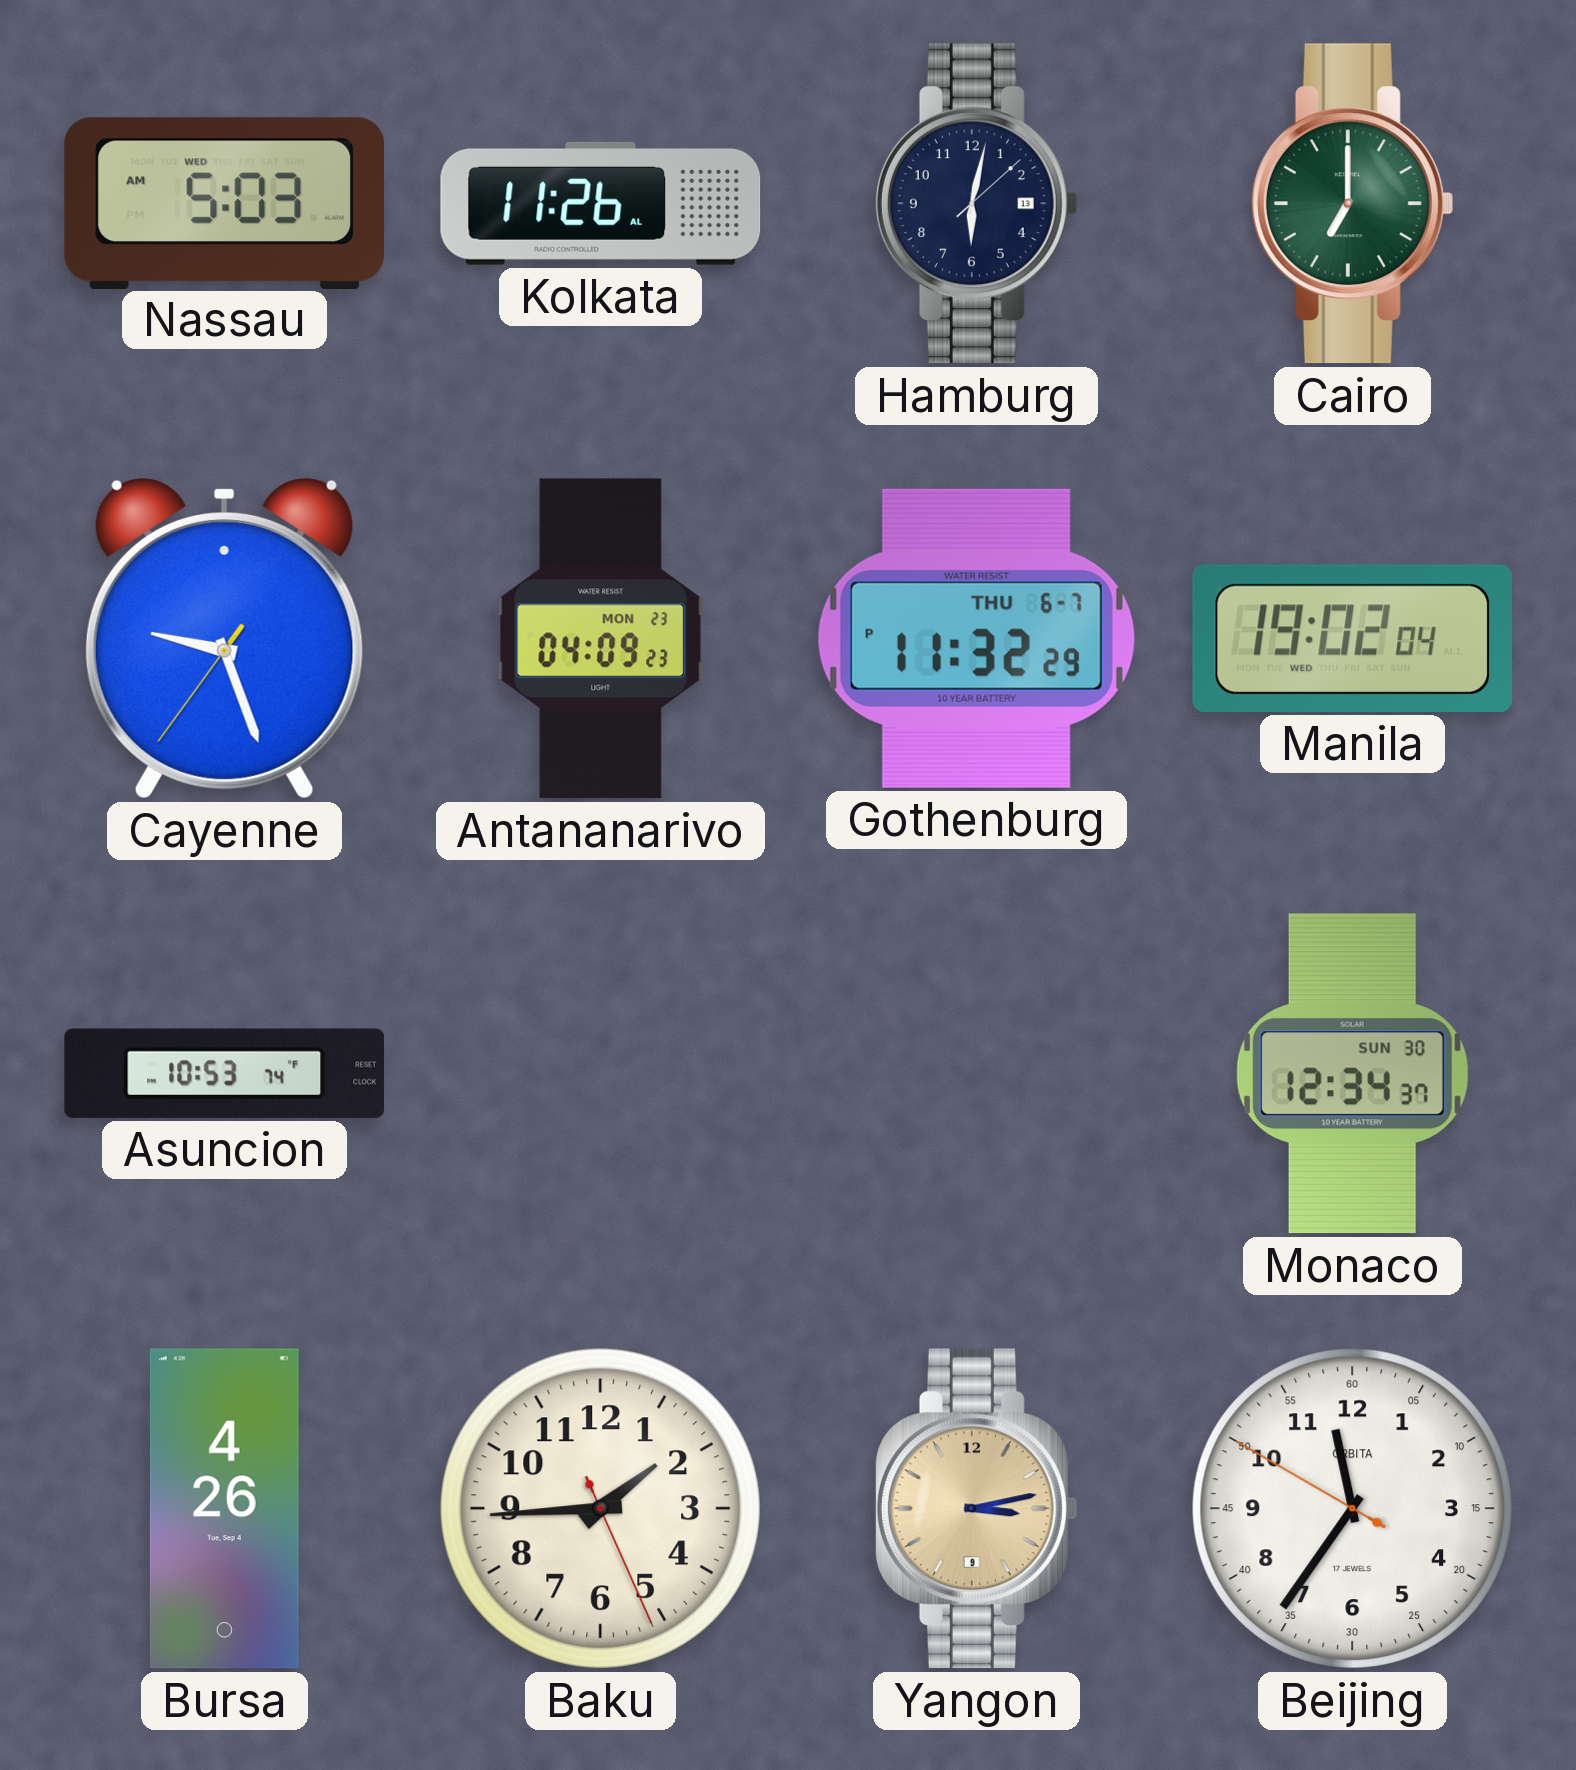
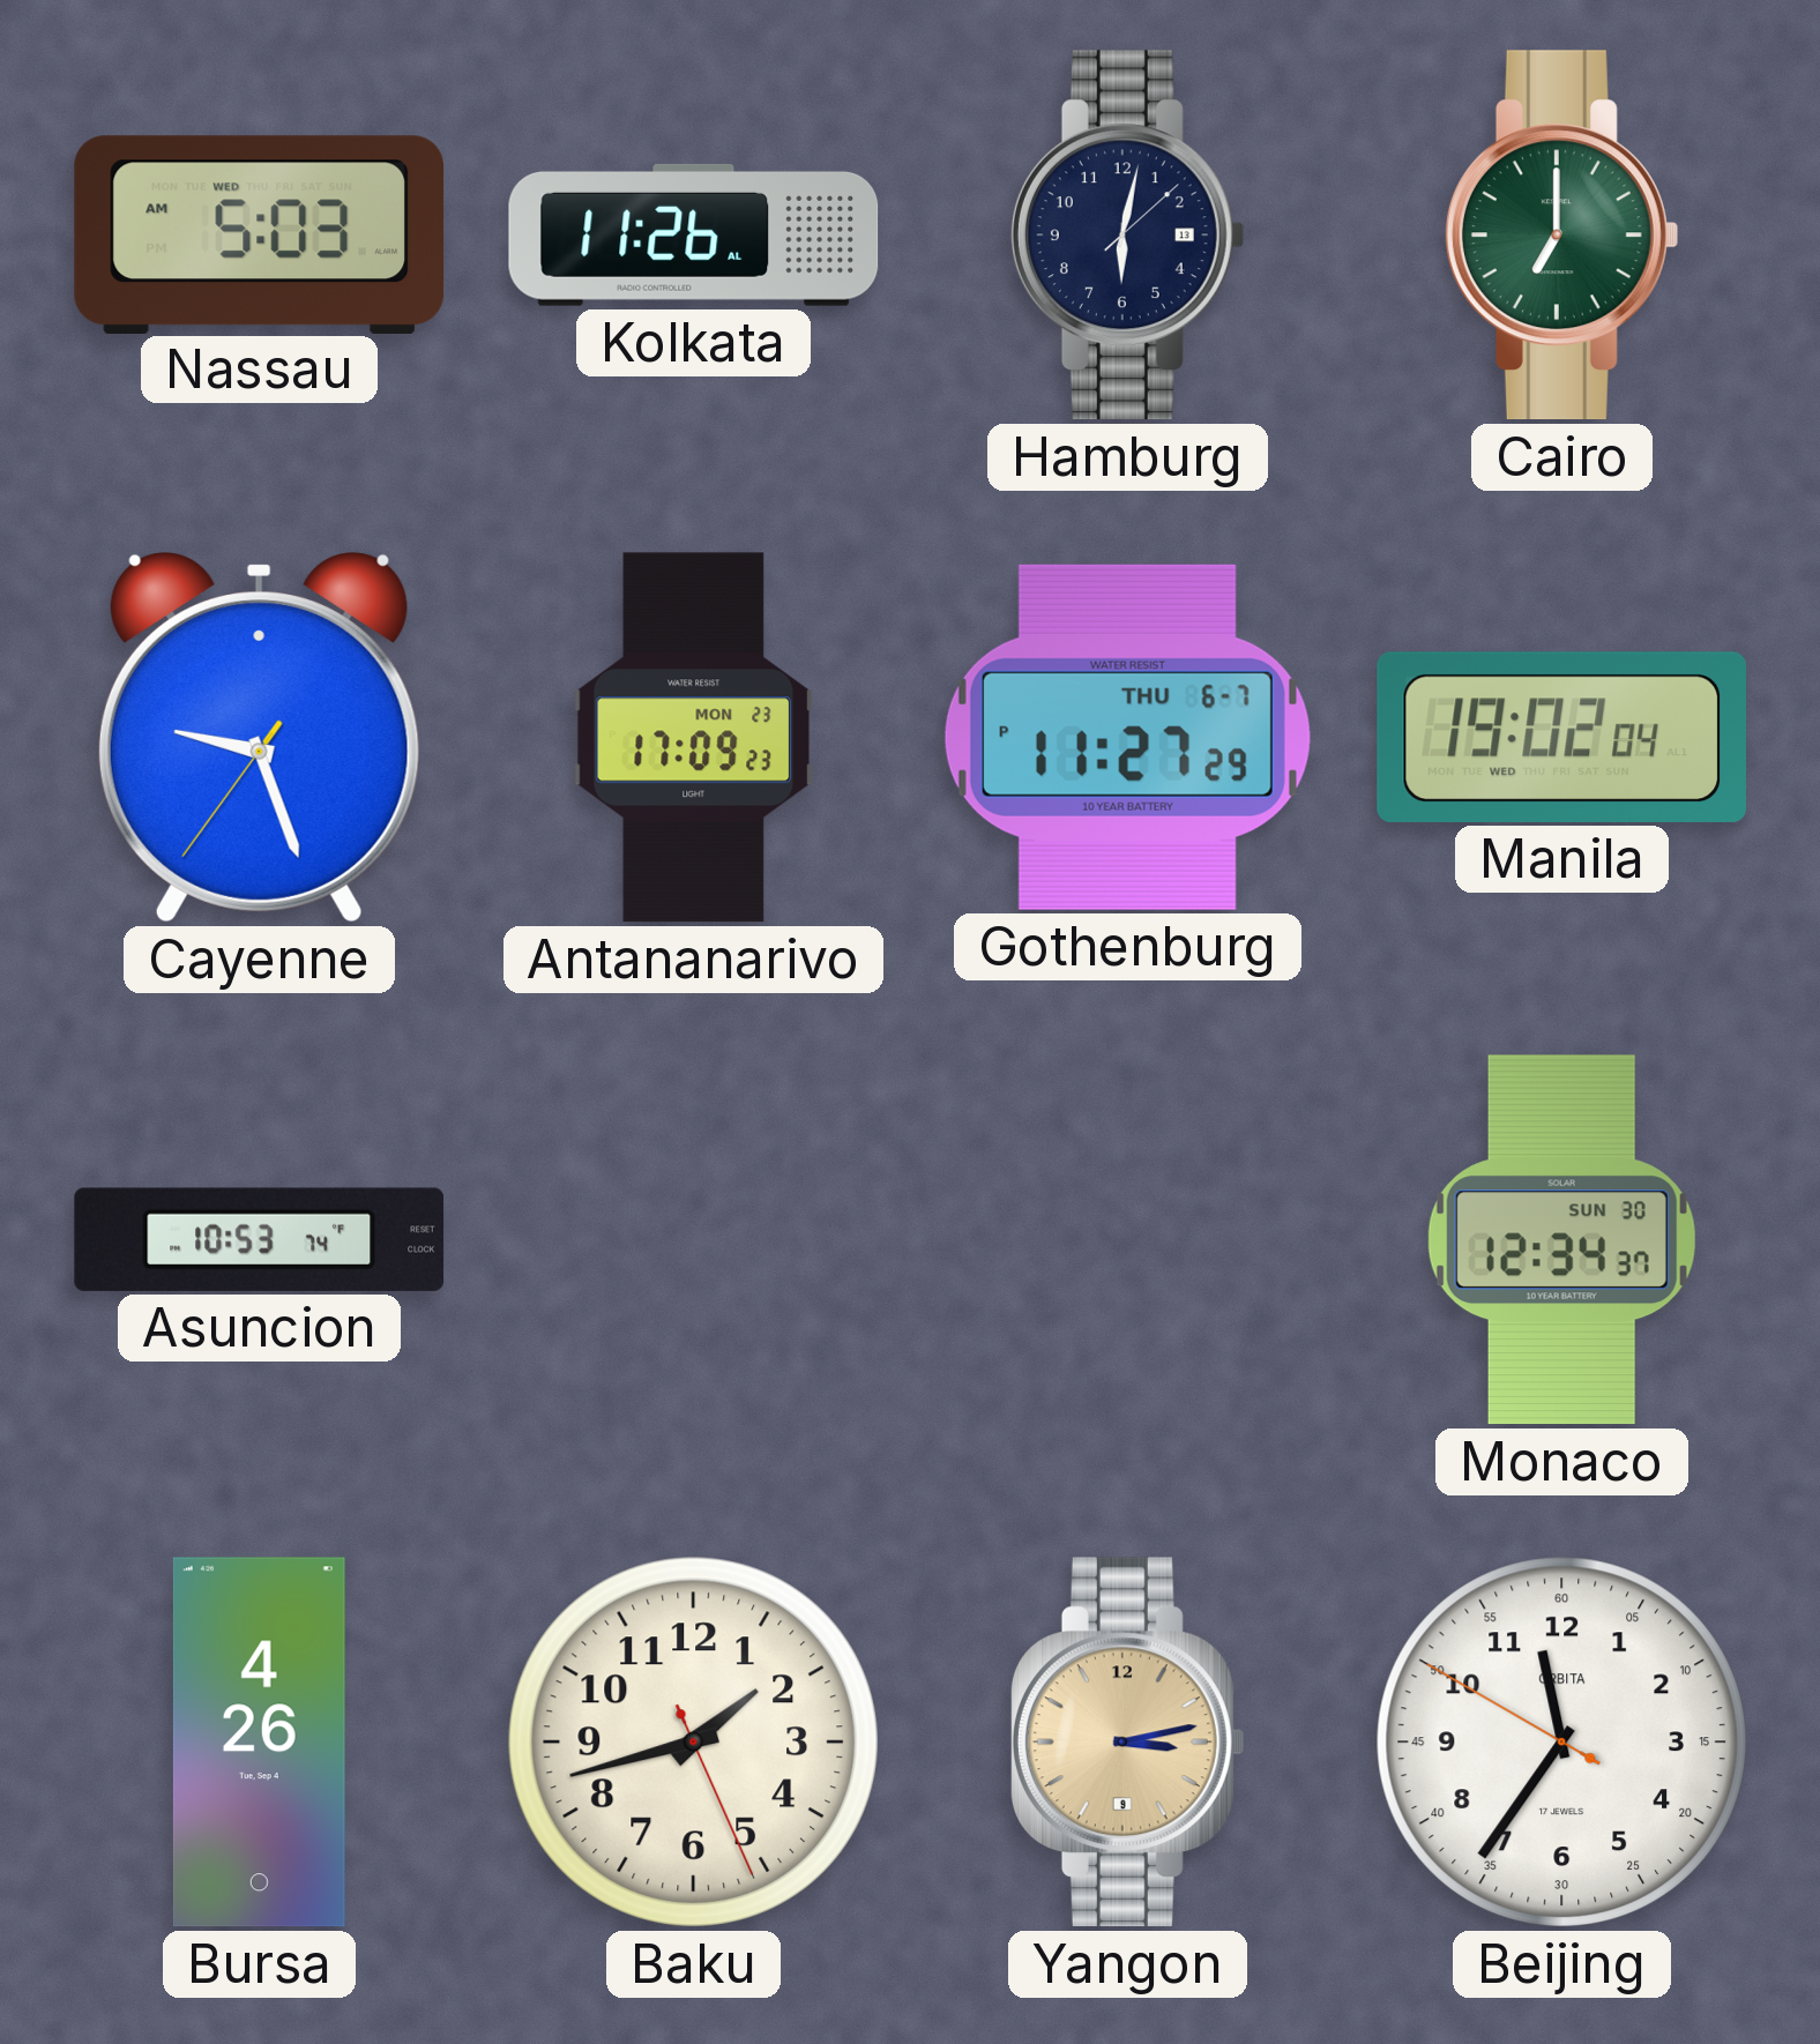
Antananarivo: 04:09 -> 17:09 (694, 738)
Gothenburg: 11:32 -> 11:27 (1127, 737)
Baku: 1:44 -> 1:42 (693, 1741)
